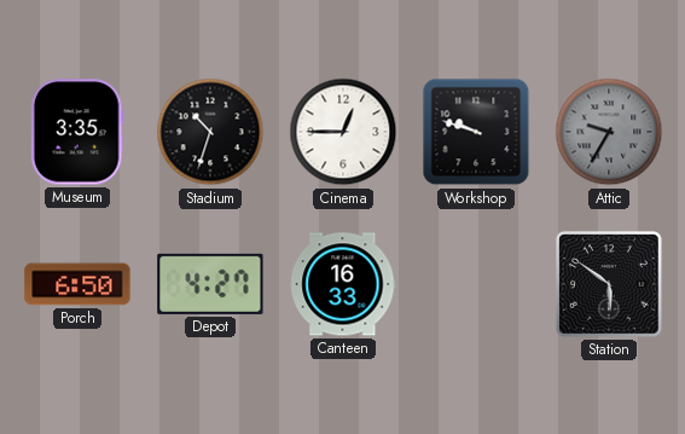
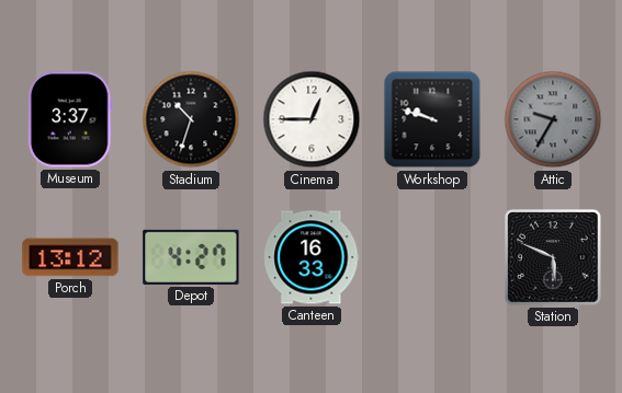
Museum: 3:35 -> 3:37 (70, 119)
Porch: 6:50 -> 13:12 (70, 257)
Station: 5:51 -> 5:49 (553, 257)
